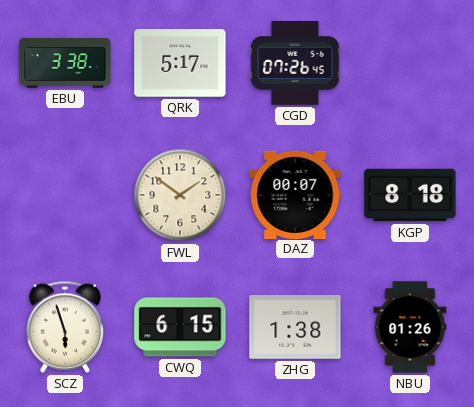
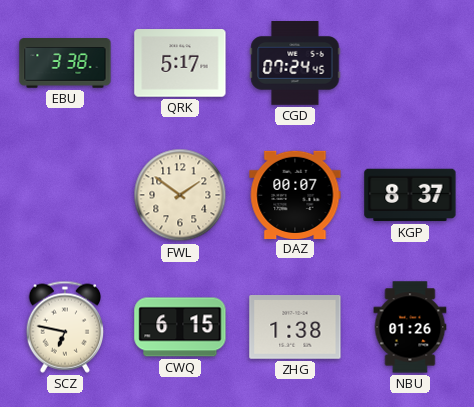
CGD: 07:26 -> 07:24 (295, 63)
KGP: 8:18 -> 8:37 (410, 195)
SCZ: 5:57 -> 6:47 (64, 327)
